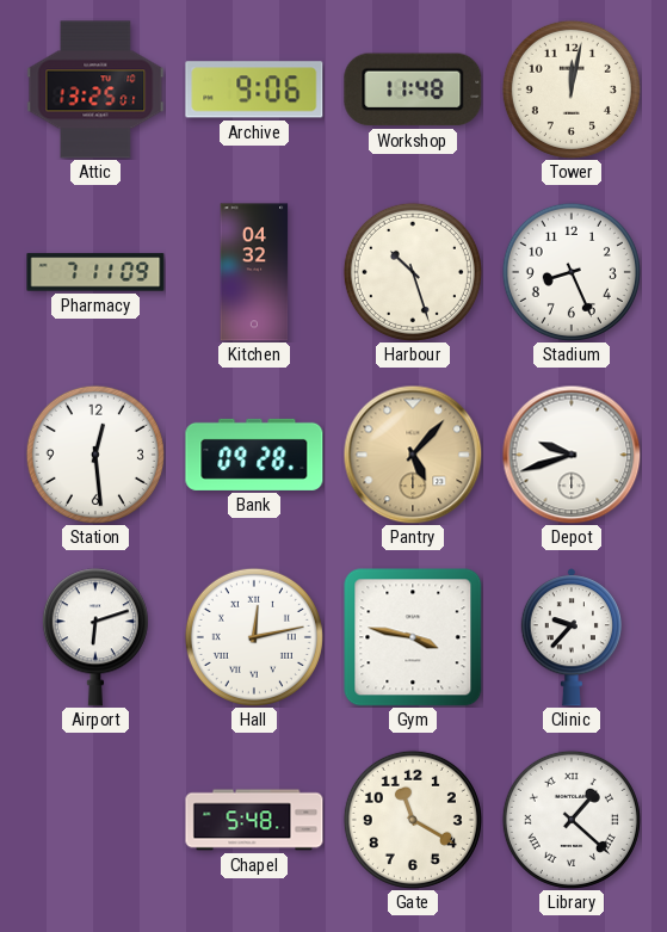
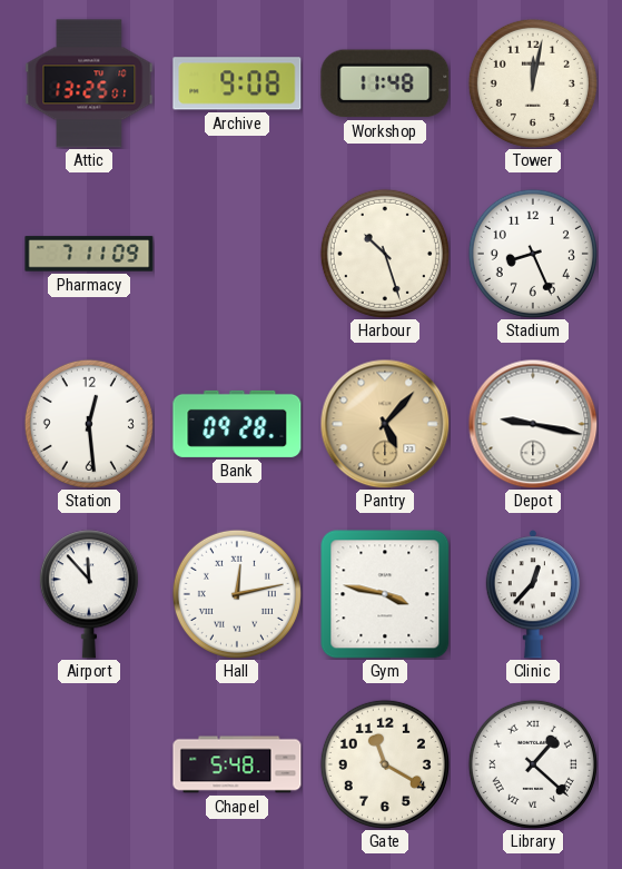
Archive: 9:06 -> 9:08 (237, 83)
Kitchen: 04:32 -> none (254, 272)
Depot: 9:42 -> 9:17 (533, 424)
Airport: 6:12 -> 11:53 (89, 594)
Clinic: 9:37 -> 12:37 (532, 594)
